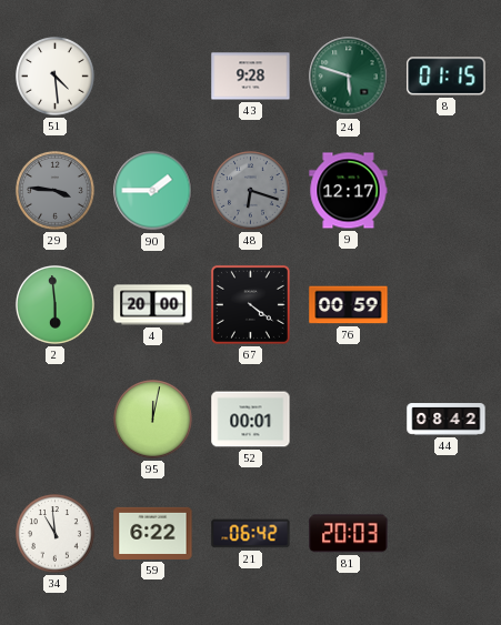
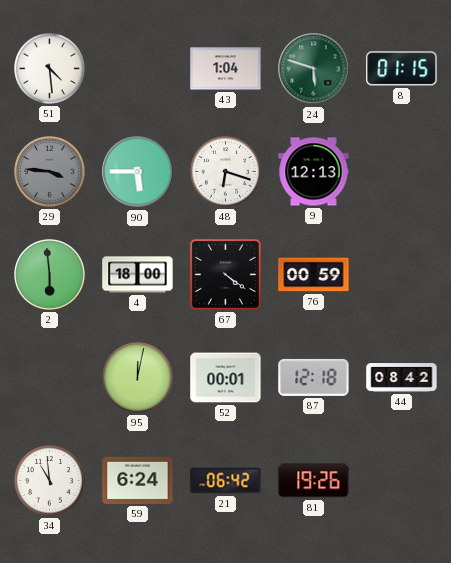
43: 9:28 -> 1:04 (226, 69)
90: 1:45 -> 5:45 (138, 172)
48 dial: grey -> white (226, 172)
9: 12:17 -> 12:13 (314, 172)
4: 20:00 -> 18:00 (138, 275)
87: none -> 12:18 (314, 377)
59: 6:22 -> 6:24 (138, 480)
81: 20:03 -> 19:26 (314, 481)
